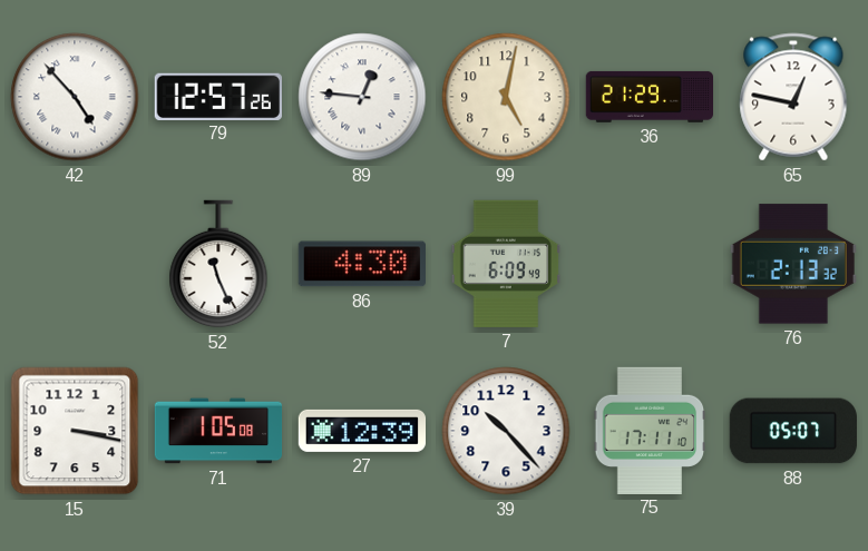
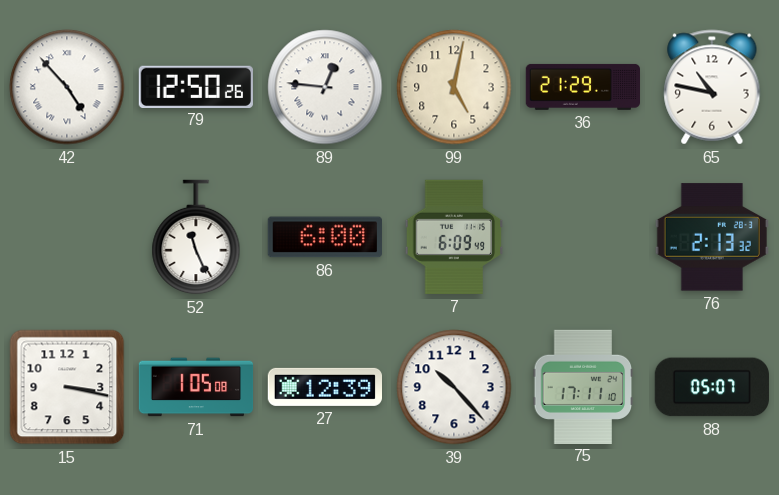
79: 12:57 -> 12:50 (196, 86)
65: 12:47 -> 10:47 (712, 87)
86: 4:30 -> 6:00 (325, 237)
